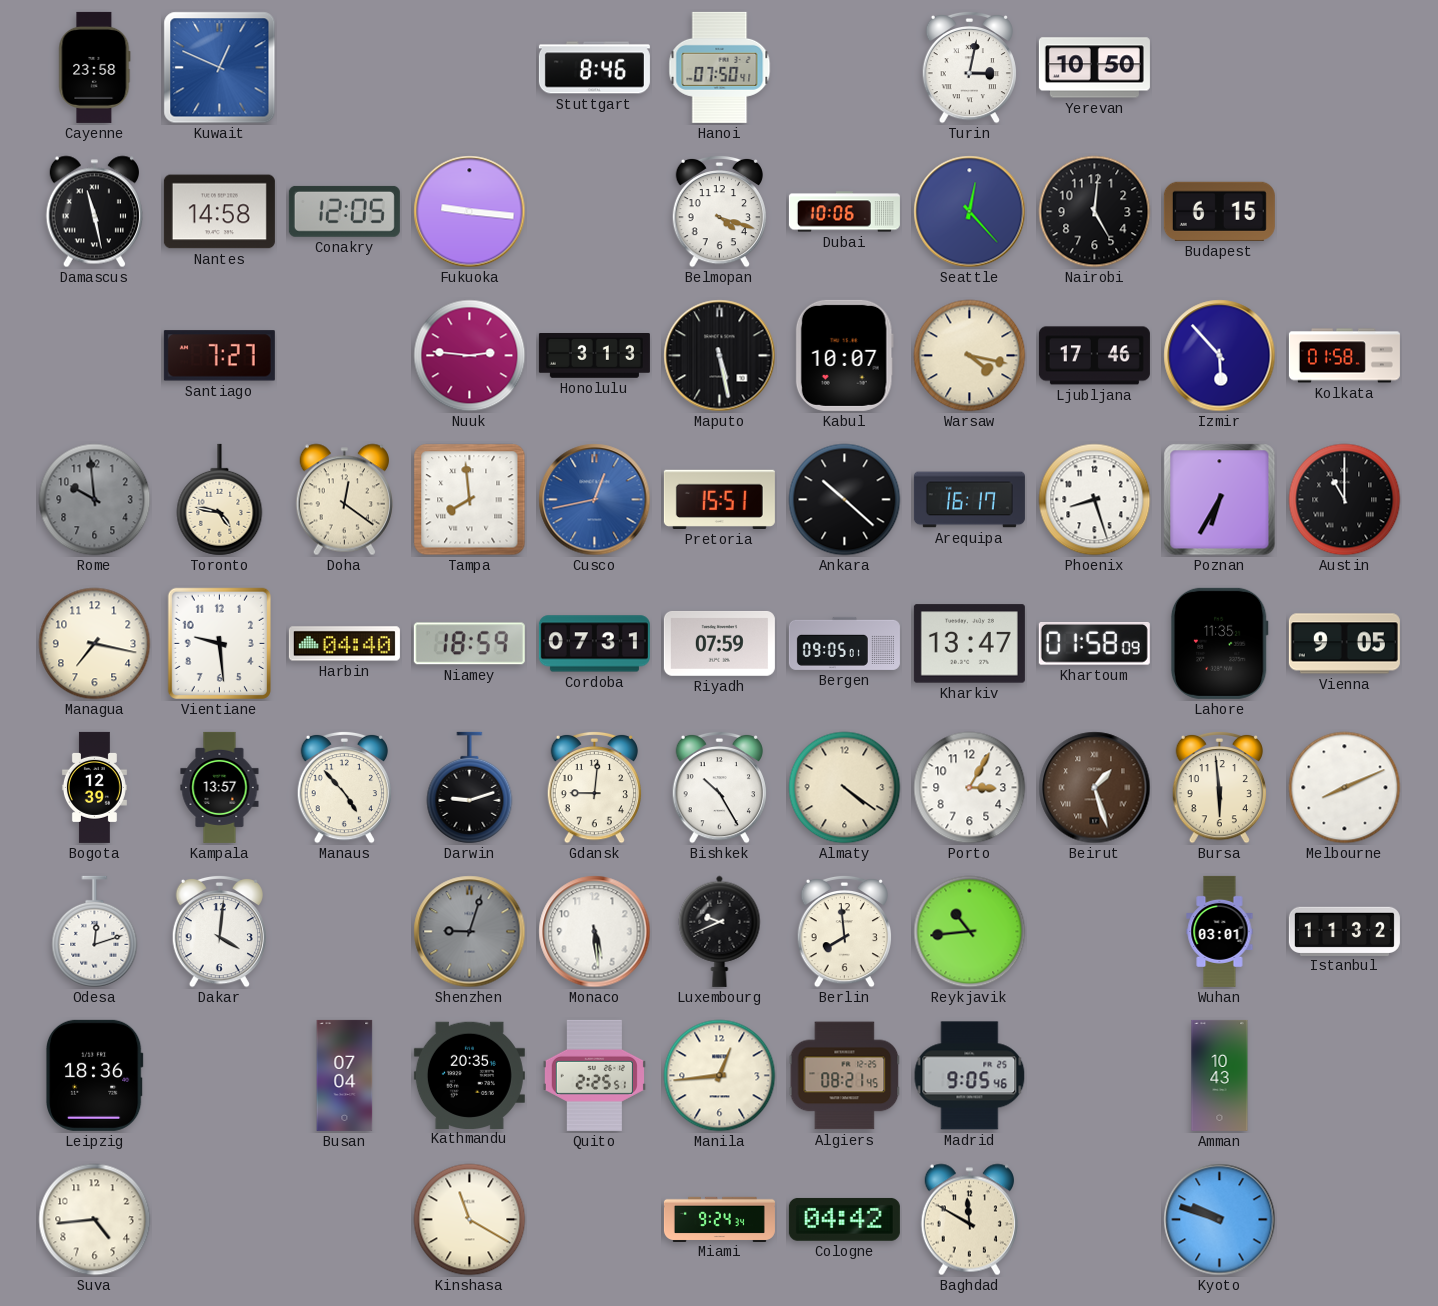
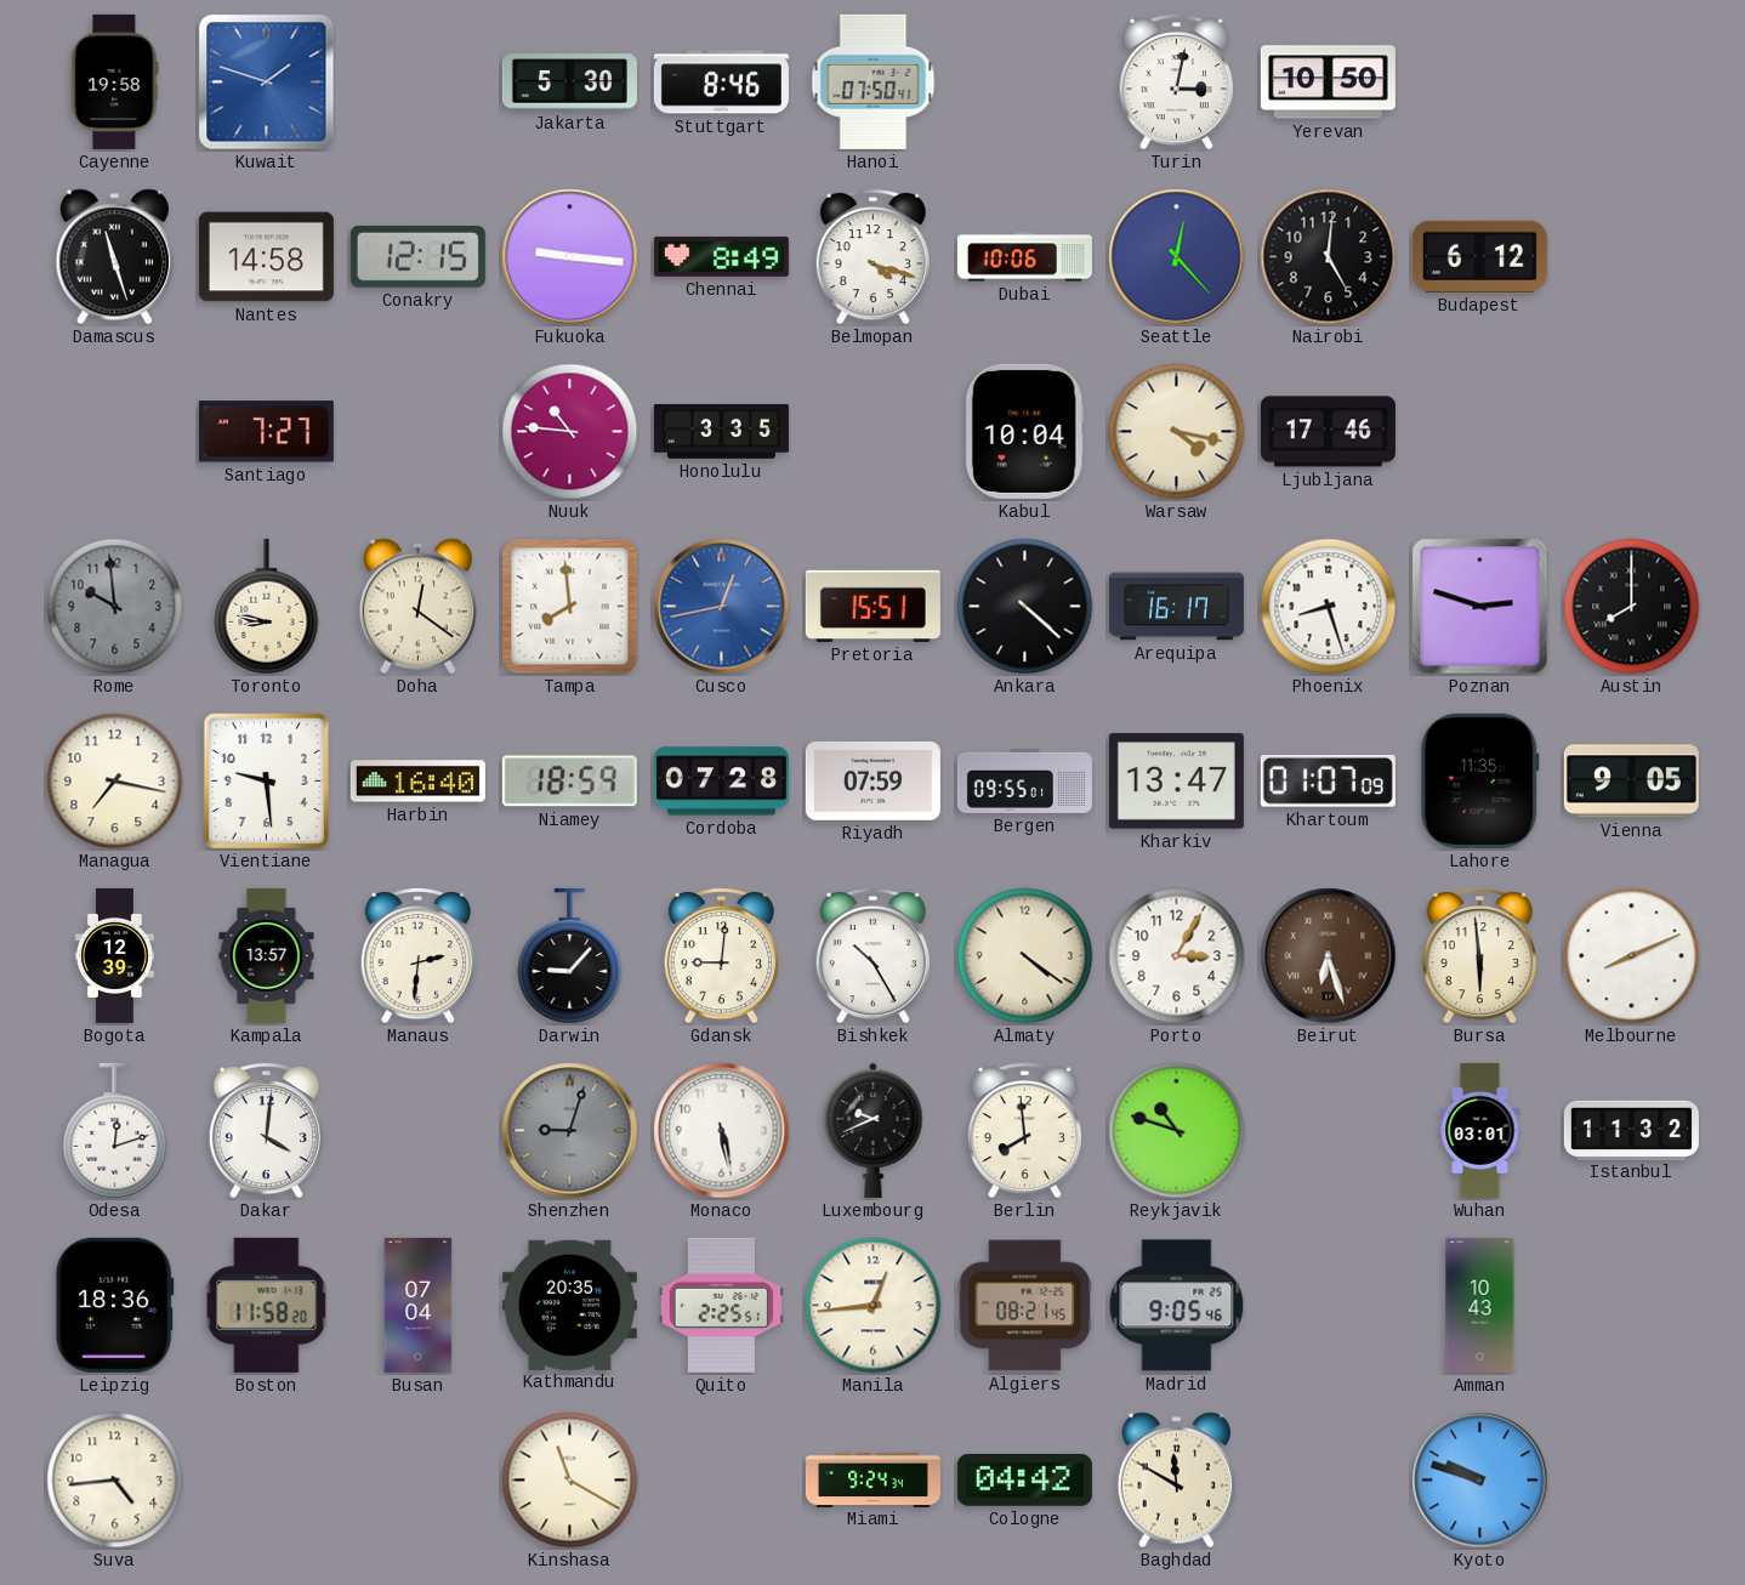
Cayenne: 23:58 -> 19:58 (115, 81)
Kuwait: 12:49 -> 1:48 (267, 83)
Jakarta: none -> 5:30 (569, 83)
Damascus: 11:28 -> 11:27 (114, 257)
Conakry: 12:05 -> 12:15 (417, 256)
Chennai: none -> 8:49 (721, 256)
Budapest: 6:15 -> 6:12 (1479, 256)
Nuuk: 2:46 -> 10:46 (570, 432)
Honolulu: 3:13 -> 3:35 (721, 432)
Maputo: 5:28 -> none (720, 356)
Kabul: 10:07 -> 10:04 (1024, 431)
Izmir: 5:53 -> none (1220, 356)
Kolkata: 01:58 -> none (1344, 356)
Toronto: 4:47 -> 8:47 (267, 607)
Ankara: 10:22 -> 4:22 (1025, 607)
Poznan: 6:35 -> 2:48 (1480, 607)
Austin: 11:00 -> 8:00 (1632, 607)
Harbin: 04:40 -> 16:40 (417, 782)
Cordoba: 07:31 -> 07:28 (721, 782)
Bergen: 09:05 -> 09:55 (1024, 780)
Khartoum: 01:58 -> 01:07 (1328, 782)
Manaus: 4:53 -> 2:31 (417, 955)
Darwin: 9:12 -> 9:07 (570, 956)
Beirut: 1:27 -> 6:27 (1329, 956)
Monaco: 5:29 -> 5:28 (722, 1131)
Reykjavik: 10:44 -> 10:48 (1177, 1131)
Boston: none -> 11:58 (267, 1305)
